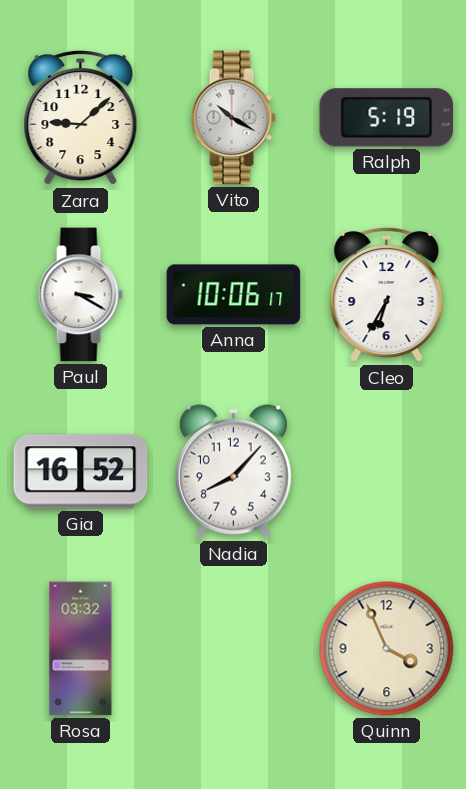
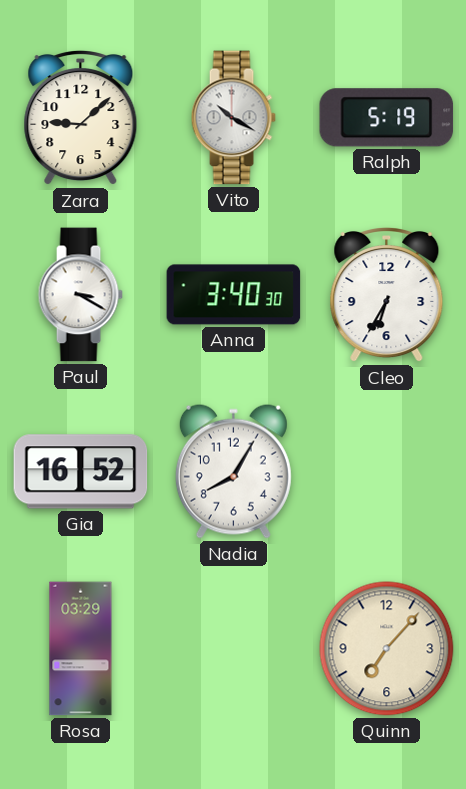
Anna: 10:06 -> 3:40 (234, 295)
Nadia: 8:07 -> 8:05 (233, 471)
Rosa: 03:32 -> 03:29 (81, 649)
Quinn: 3:56 -> 7:07 (387, 649)
